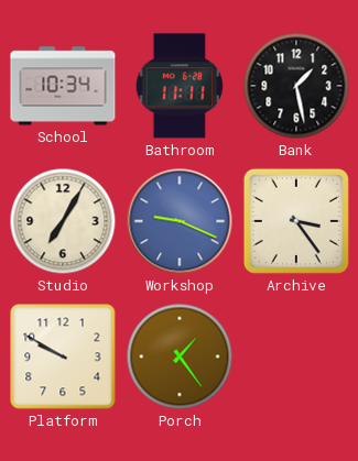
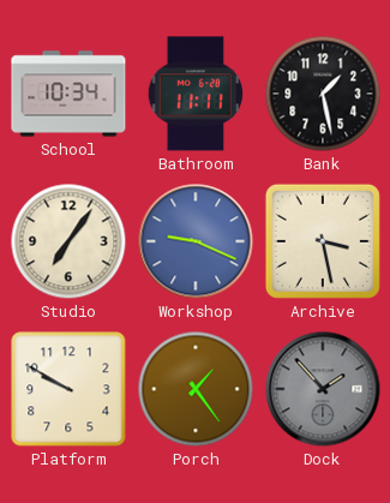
Studio: 7:05 -> 7:06 (68, 241)
Archive: 3:24 -> 3:28 (323, 241)
Dock: none -> 1:53 (323, 389)
